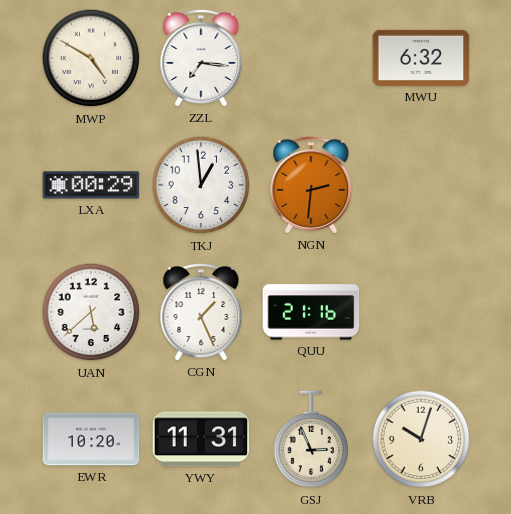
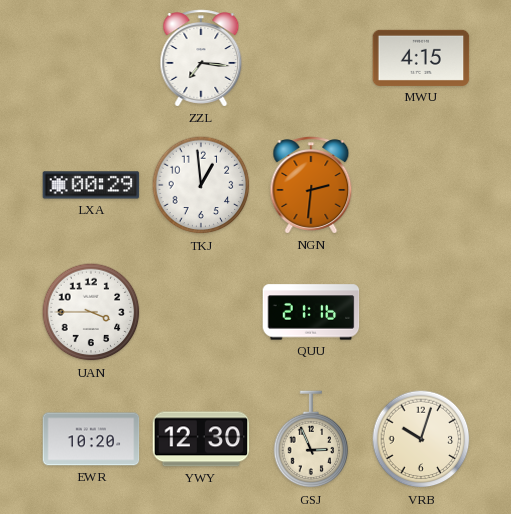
MWP: 4:50 -> none (91, 58)
MWU: 6:32 -> 4:15 (421, 58)
UAN: 5:38 -> 3:45 (91, 312)
CGN: 1:26 -> none (201, 312)
YWY: 11:31 -> 12:30 (201, 439)
